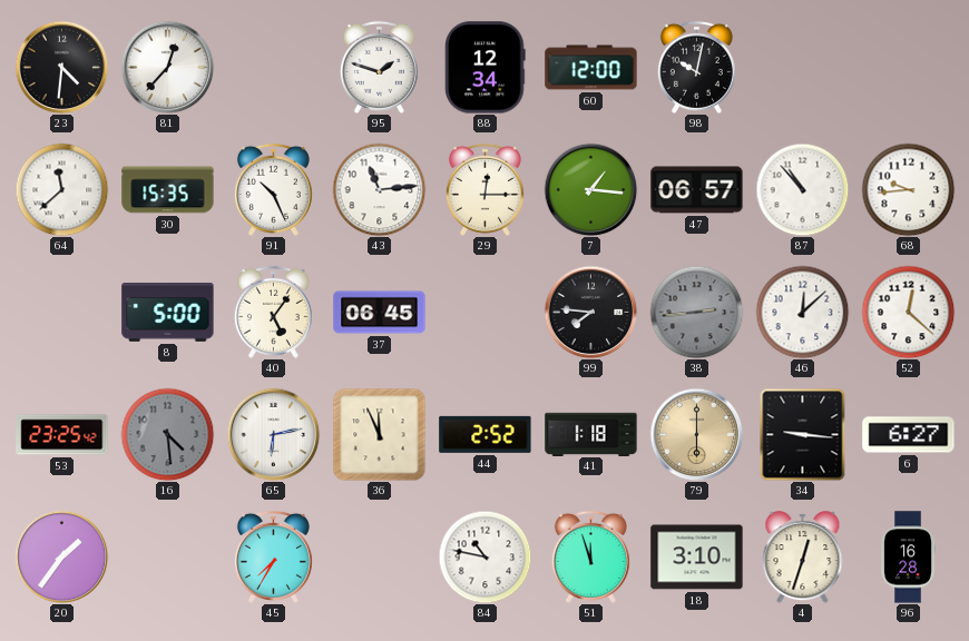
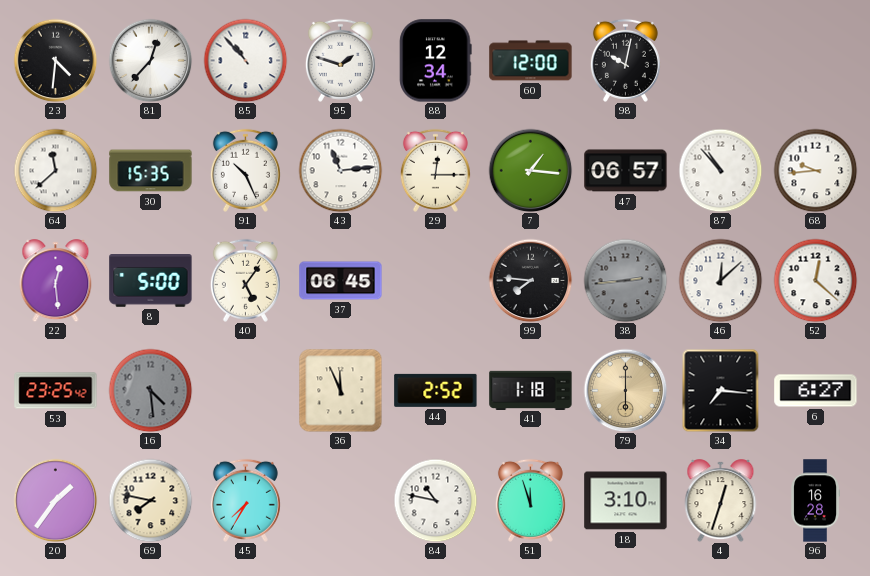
85: none -> 10:53 (245, 60)
22: none -> 12:29 (56, 281)
65: 6:13 -> none (273, 434)
34: 9:16 -> 7:16 (721, 390)
69: none -> 7:47 (150, 500)
